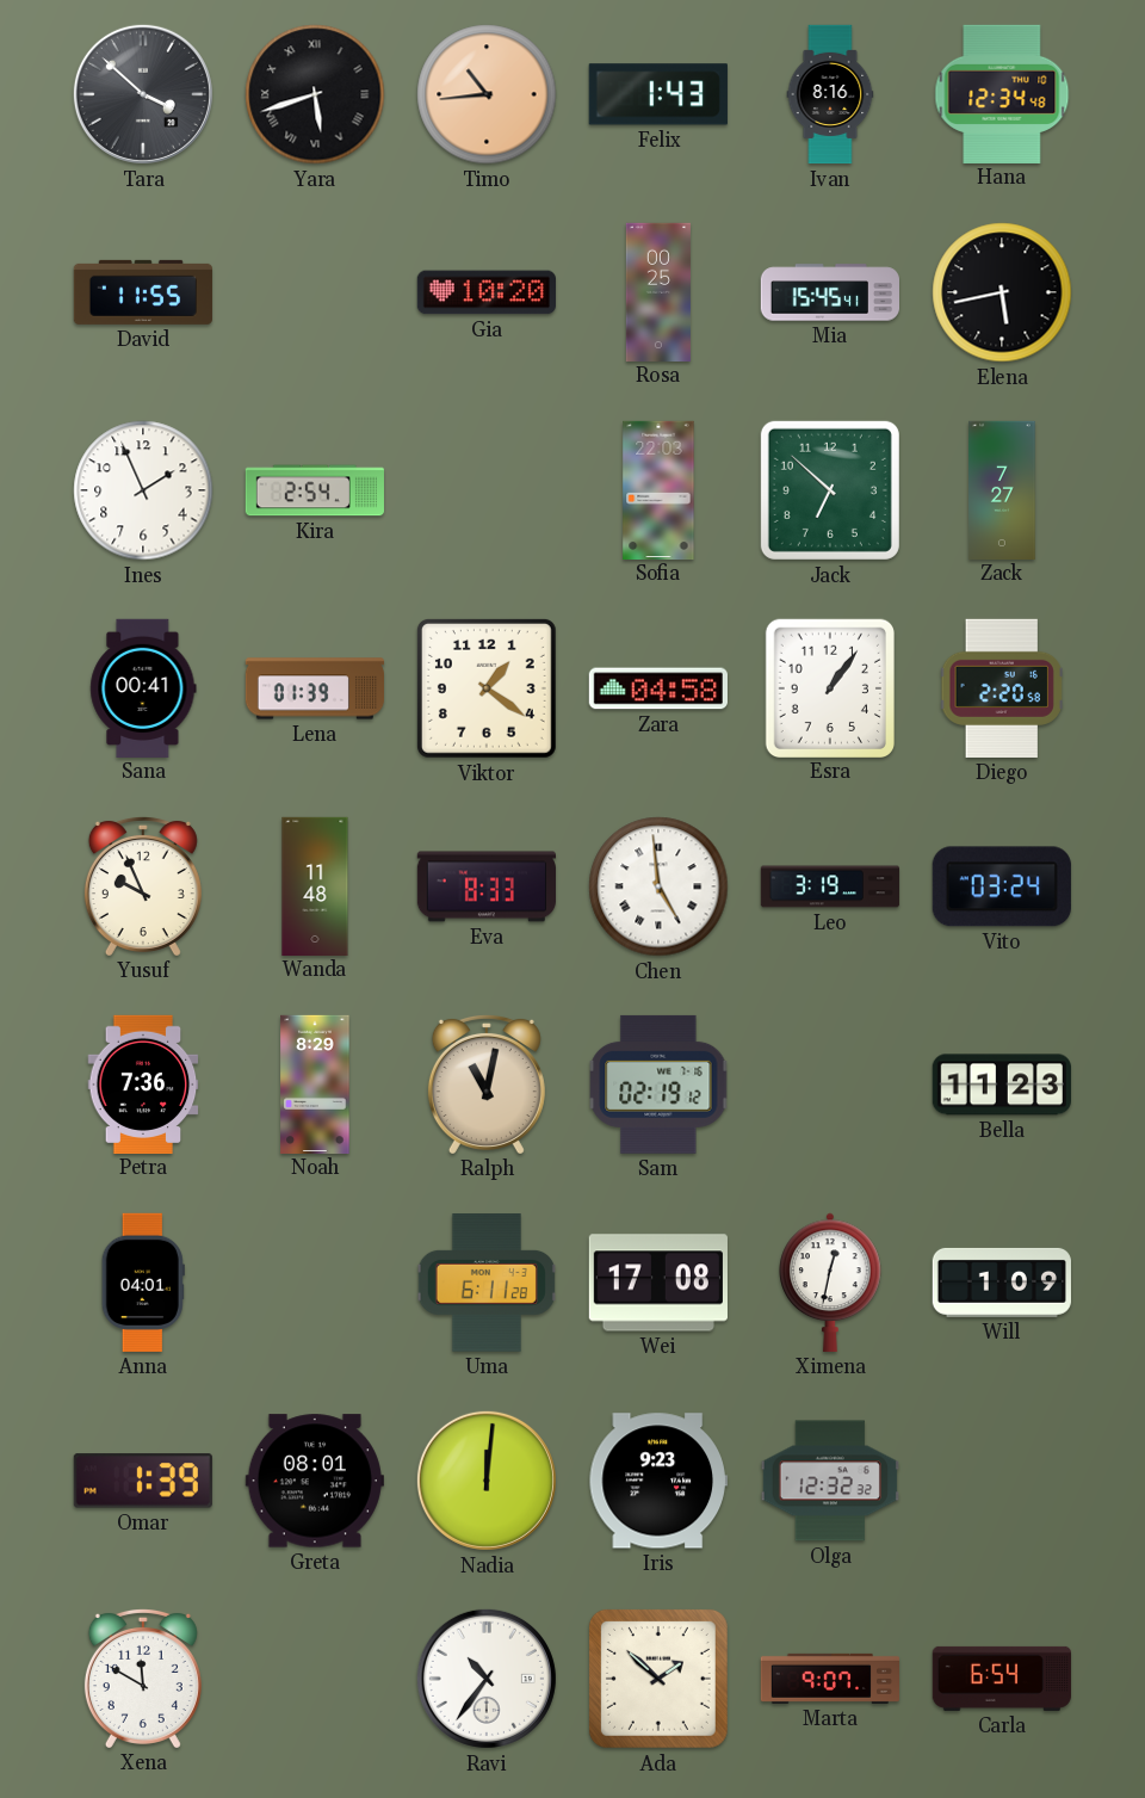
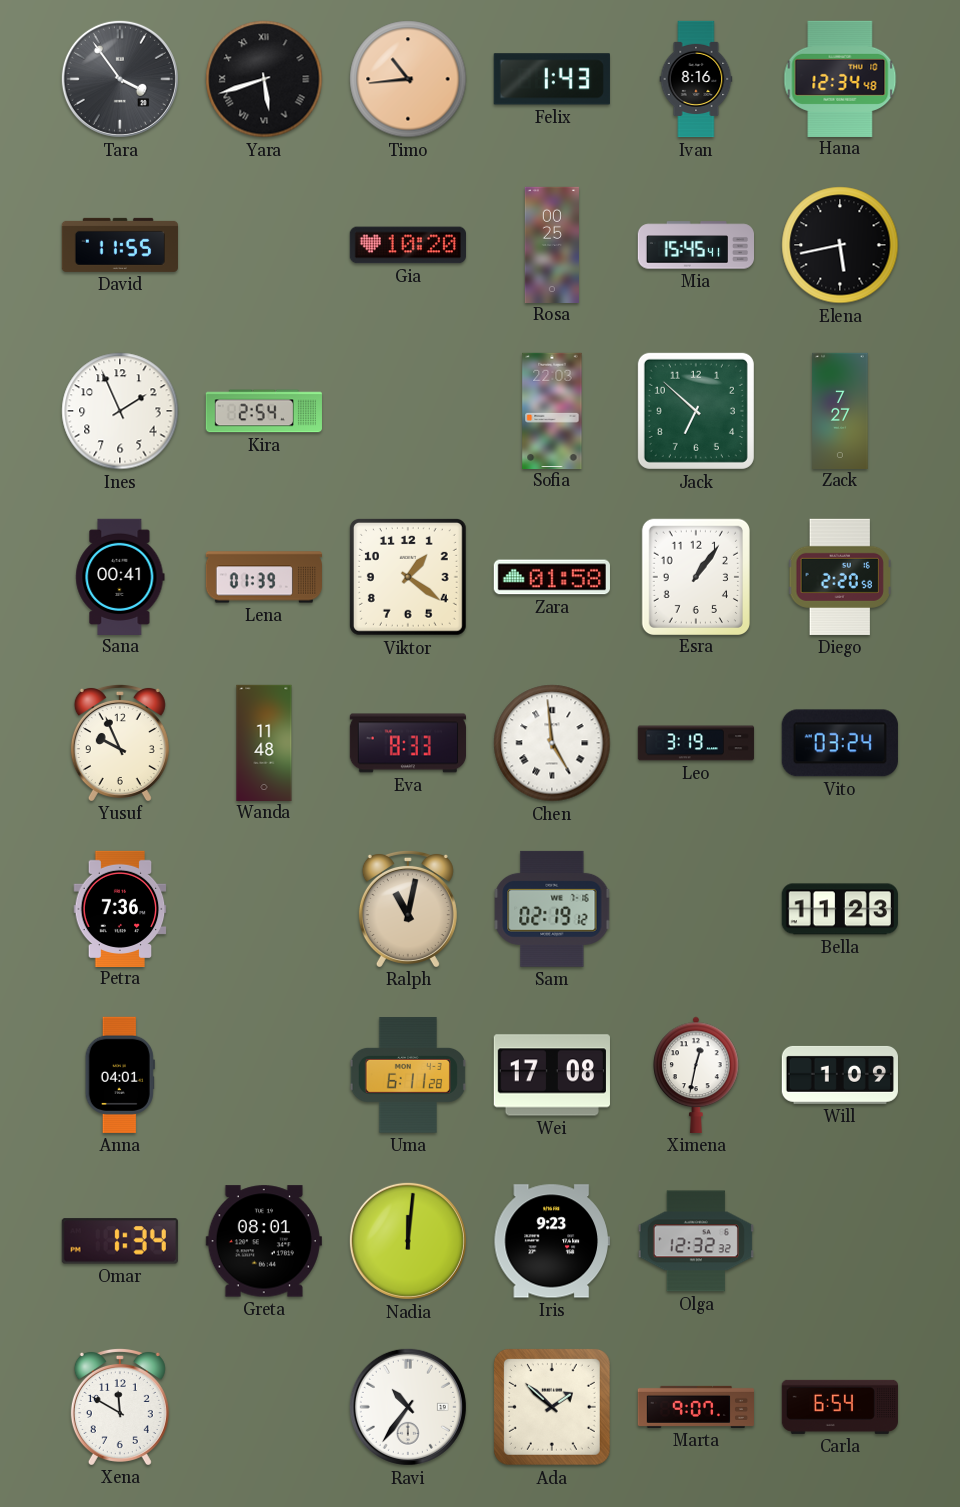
Tara: 3:52 -> 3:54 (120, 79)
Zara: 04:58 -> 01:58 (552, 577)
Noah: 8:29 -> none (315, 1083)
Omar: 1:39 -> 1:34 (120, 1241)
